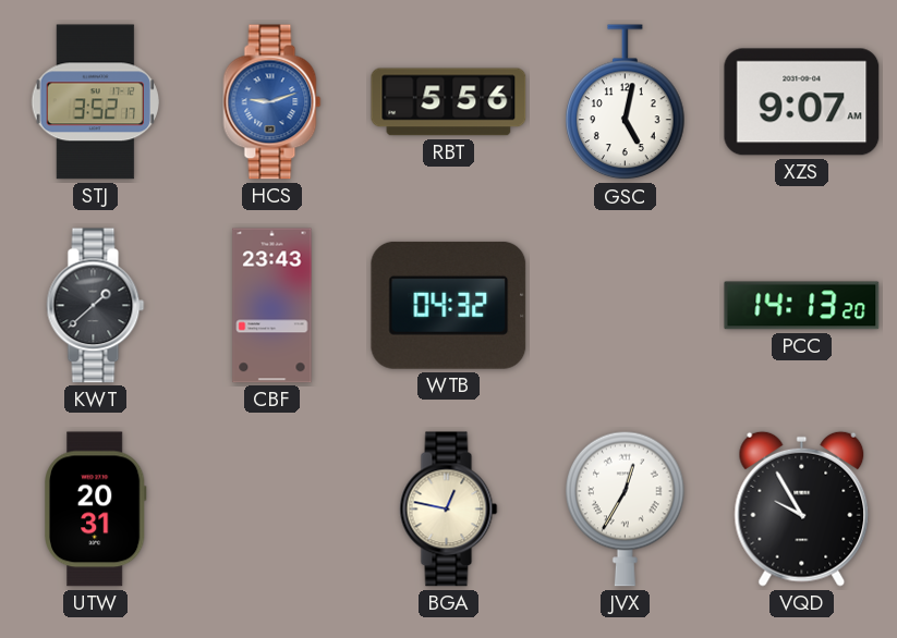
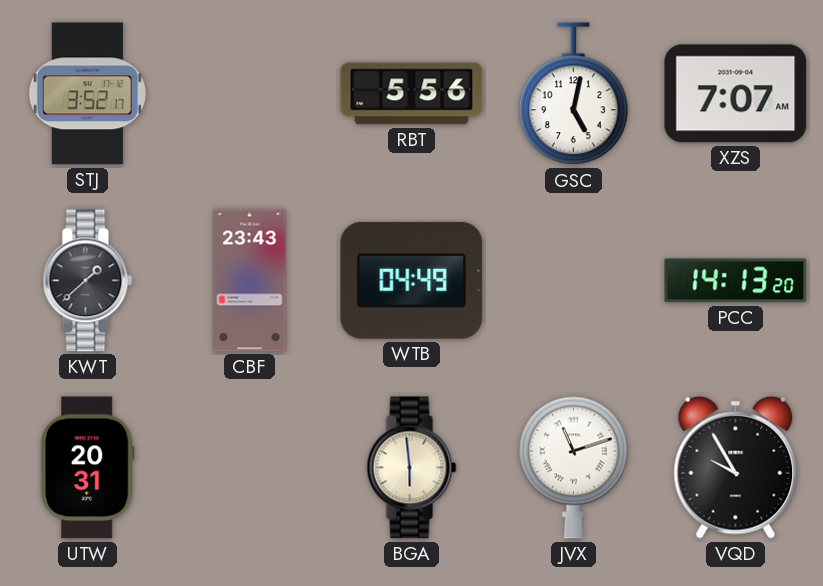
HCS: 9:12 -> none (272, 102)
XZS: 9:07 -> 7:07 (736, 94)
WTB: 04:32 -> 04:49 (412, 280)
BGA: 12:47 -> 5:59 (412, 468)
JVX: 12:35 -> 11:12 (574, 467)
